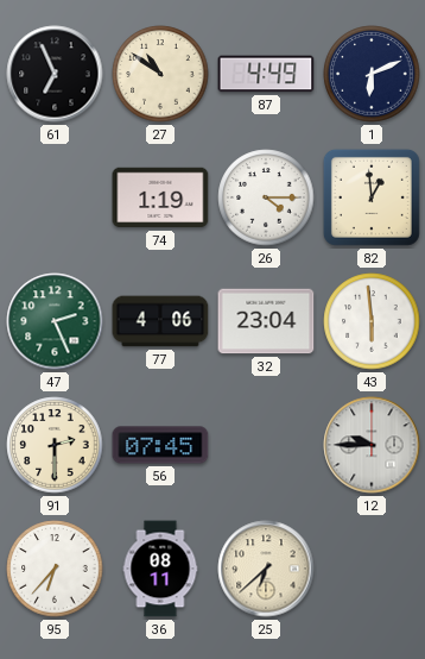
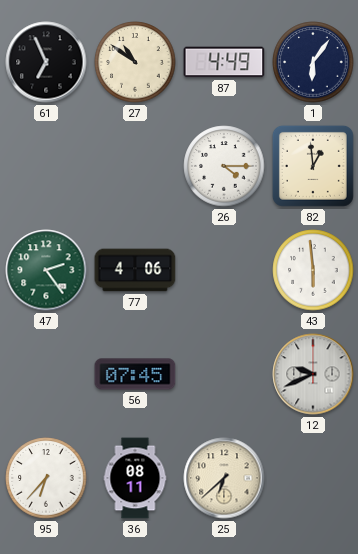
1: 6:11 -> 6:06 (313, 62)
74: 1:19 -> none (160, 197)
47: 2:26 -> 2:24 (46, 270)
32: 23:04 -> none (266, 321)
91: 2:30 -> none (55, 445)
12: 9:45 -> 9:41 (313, 374)
